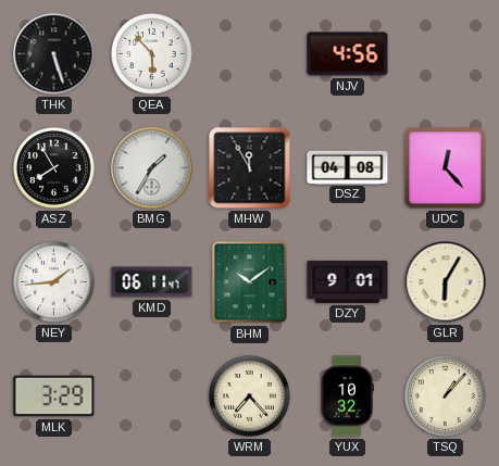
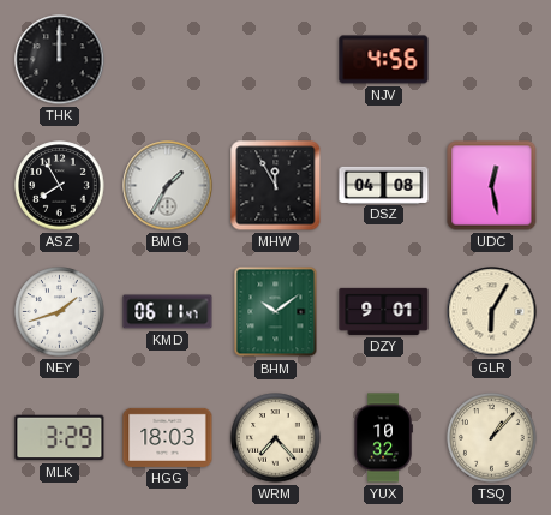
THK: 5:27 -> 12:00 (60, 60)
QEA: 5:53 -> none (152, 54)
UDC: 12:23 -> 12:28 (492, 186)
NEY: 1:44 -> 1:42 (60, 312)
HGG: none -> 18:03 (168, 437)
